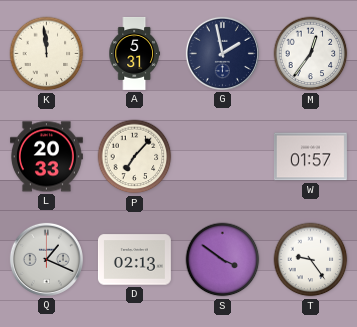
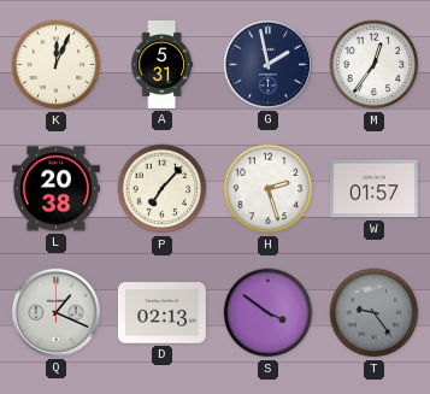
K: 11:59 -> 12:04 (57, 65)
L: 20:33 -> 20:38 (55, 189)
H: none -> 2:27 (269, 189)
T dial: white -> grey (375, 313)
